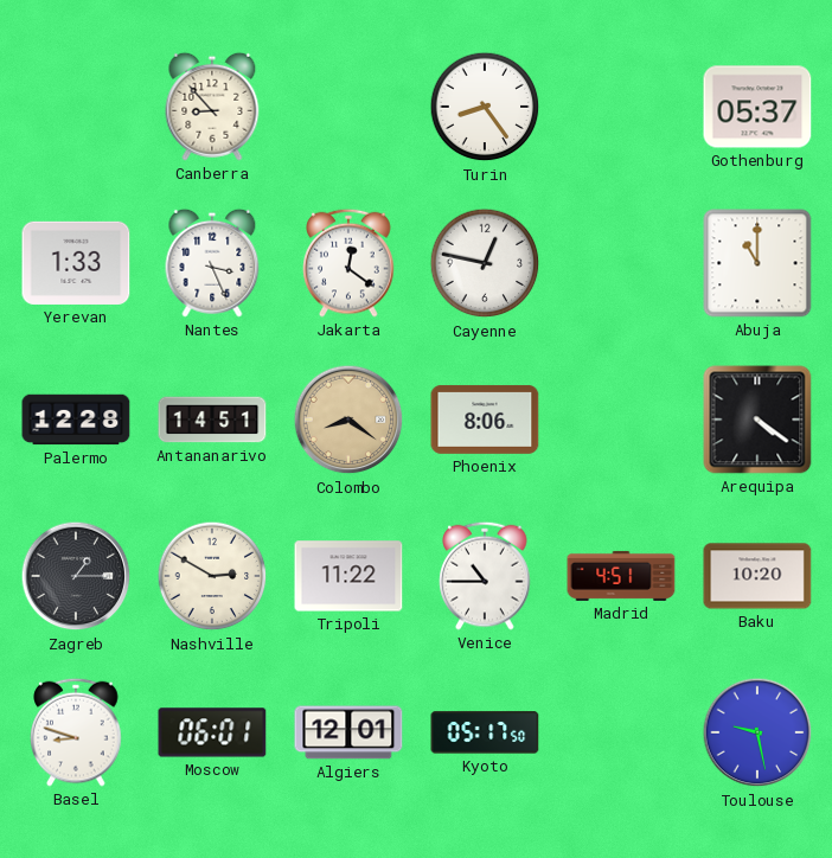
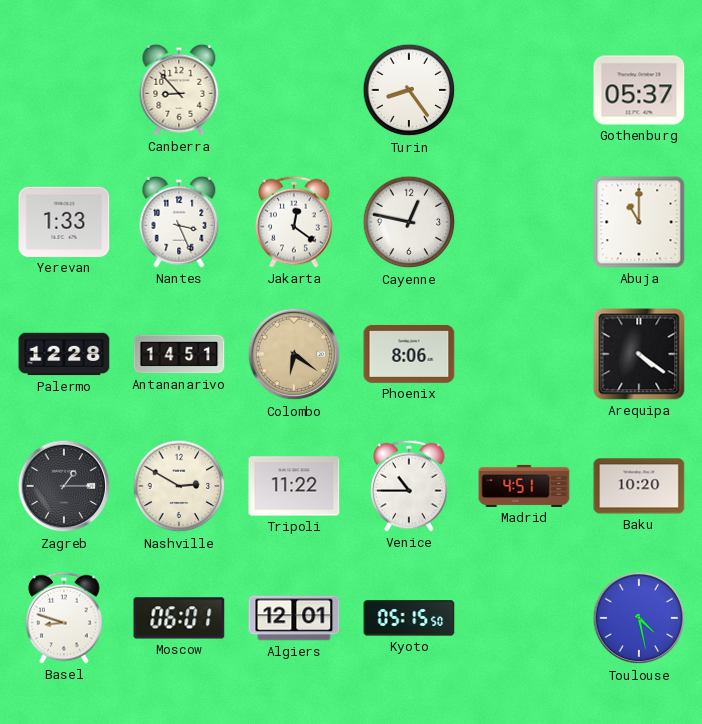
Colombo: 8:21 -> 6:21 (294, 354)
Kyoto: 05:17 -> 05:15 (409, 618)
Toulouse: 9:28 -> 4:28 (639, 618)
